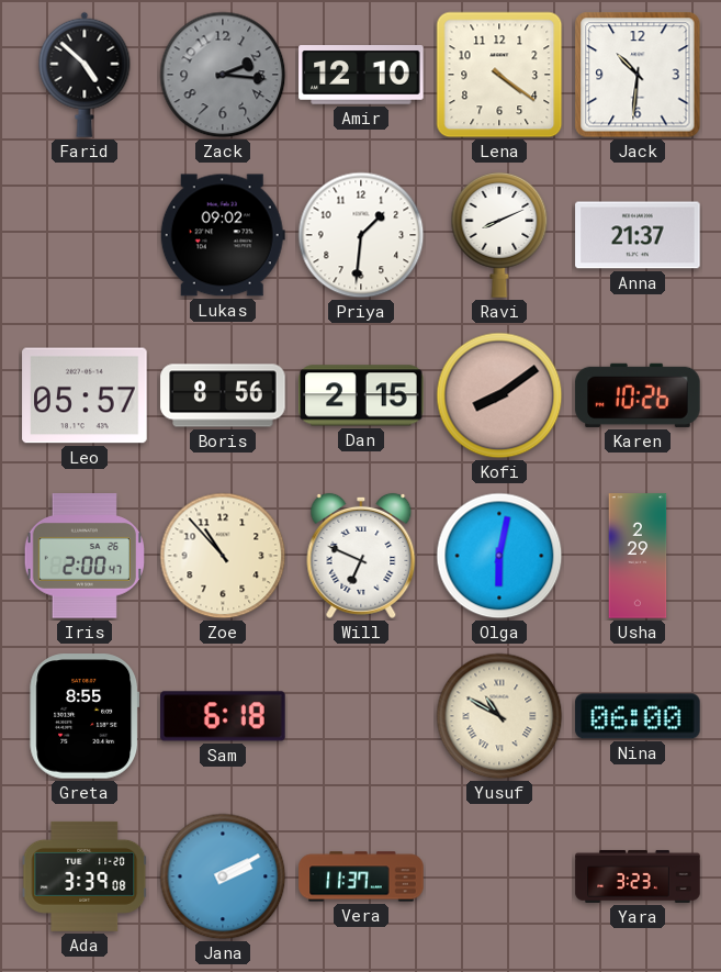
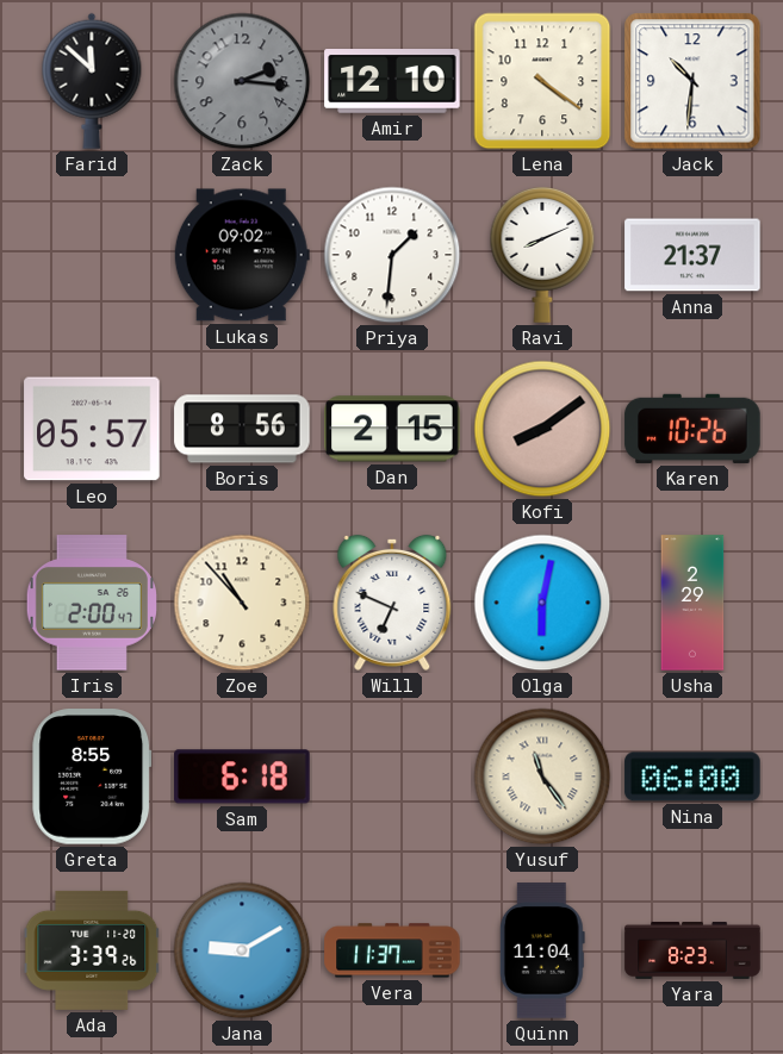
Farid: 4:52 -> 11:52 (92, 81)
Yusuf: 10:50 -> 11:24 (542, 777)
Ada: 3:39:08 -> 3:39:26 (92, 950)
Jana: 2:10 -> 9:10 (242, 950)
Quinn: none -> 11:04 (542, 950)
Yara: 3:23 -> 8:23 (692, 950)
